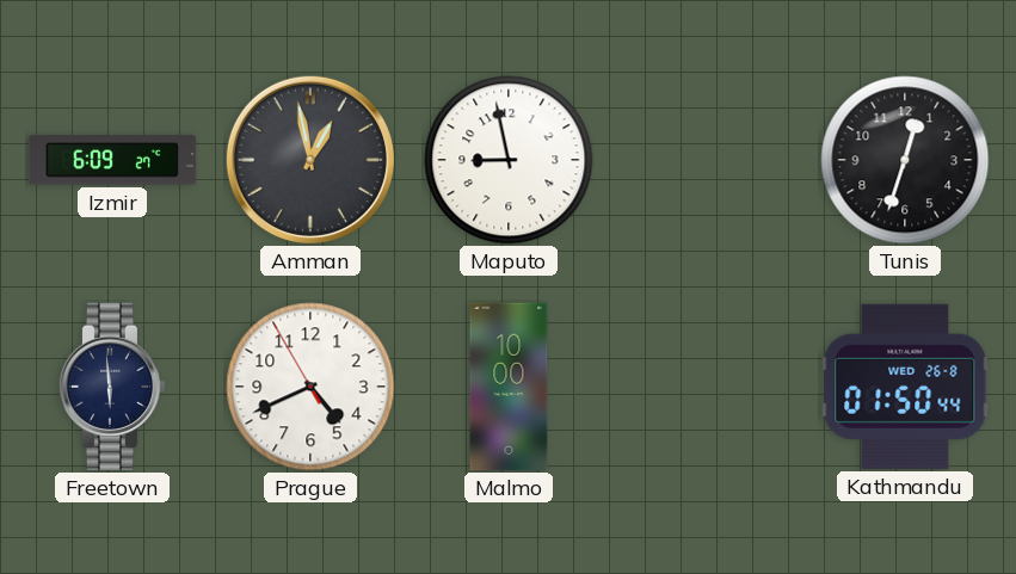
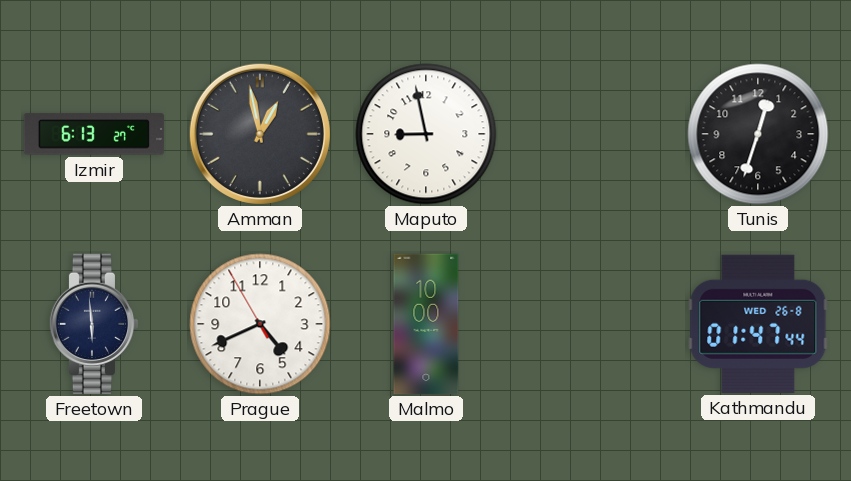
Izmir: 6:09 -> 6:13 (94, 134)
Kathmandu: 01:50 -> 01:47 (758, 324)
